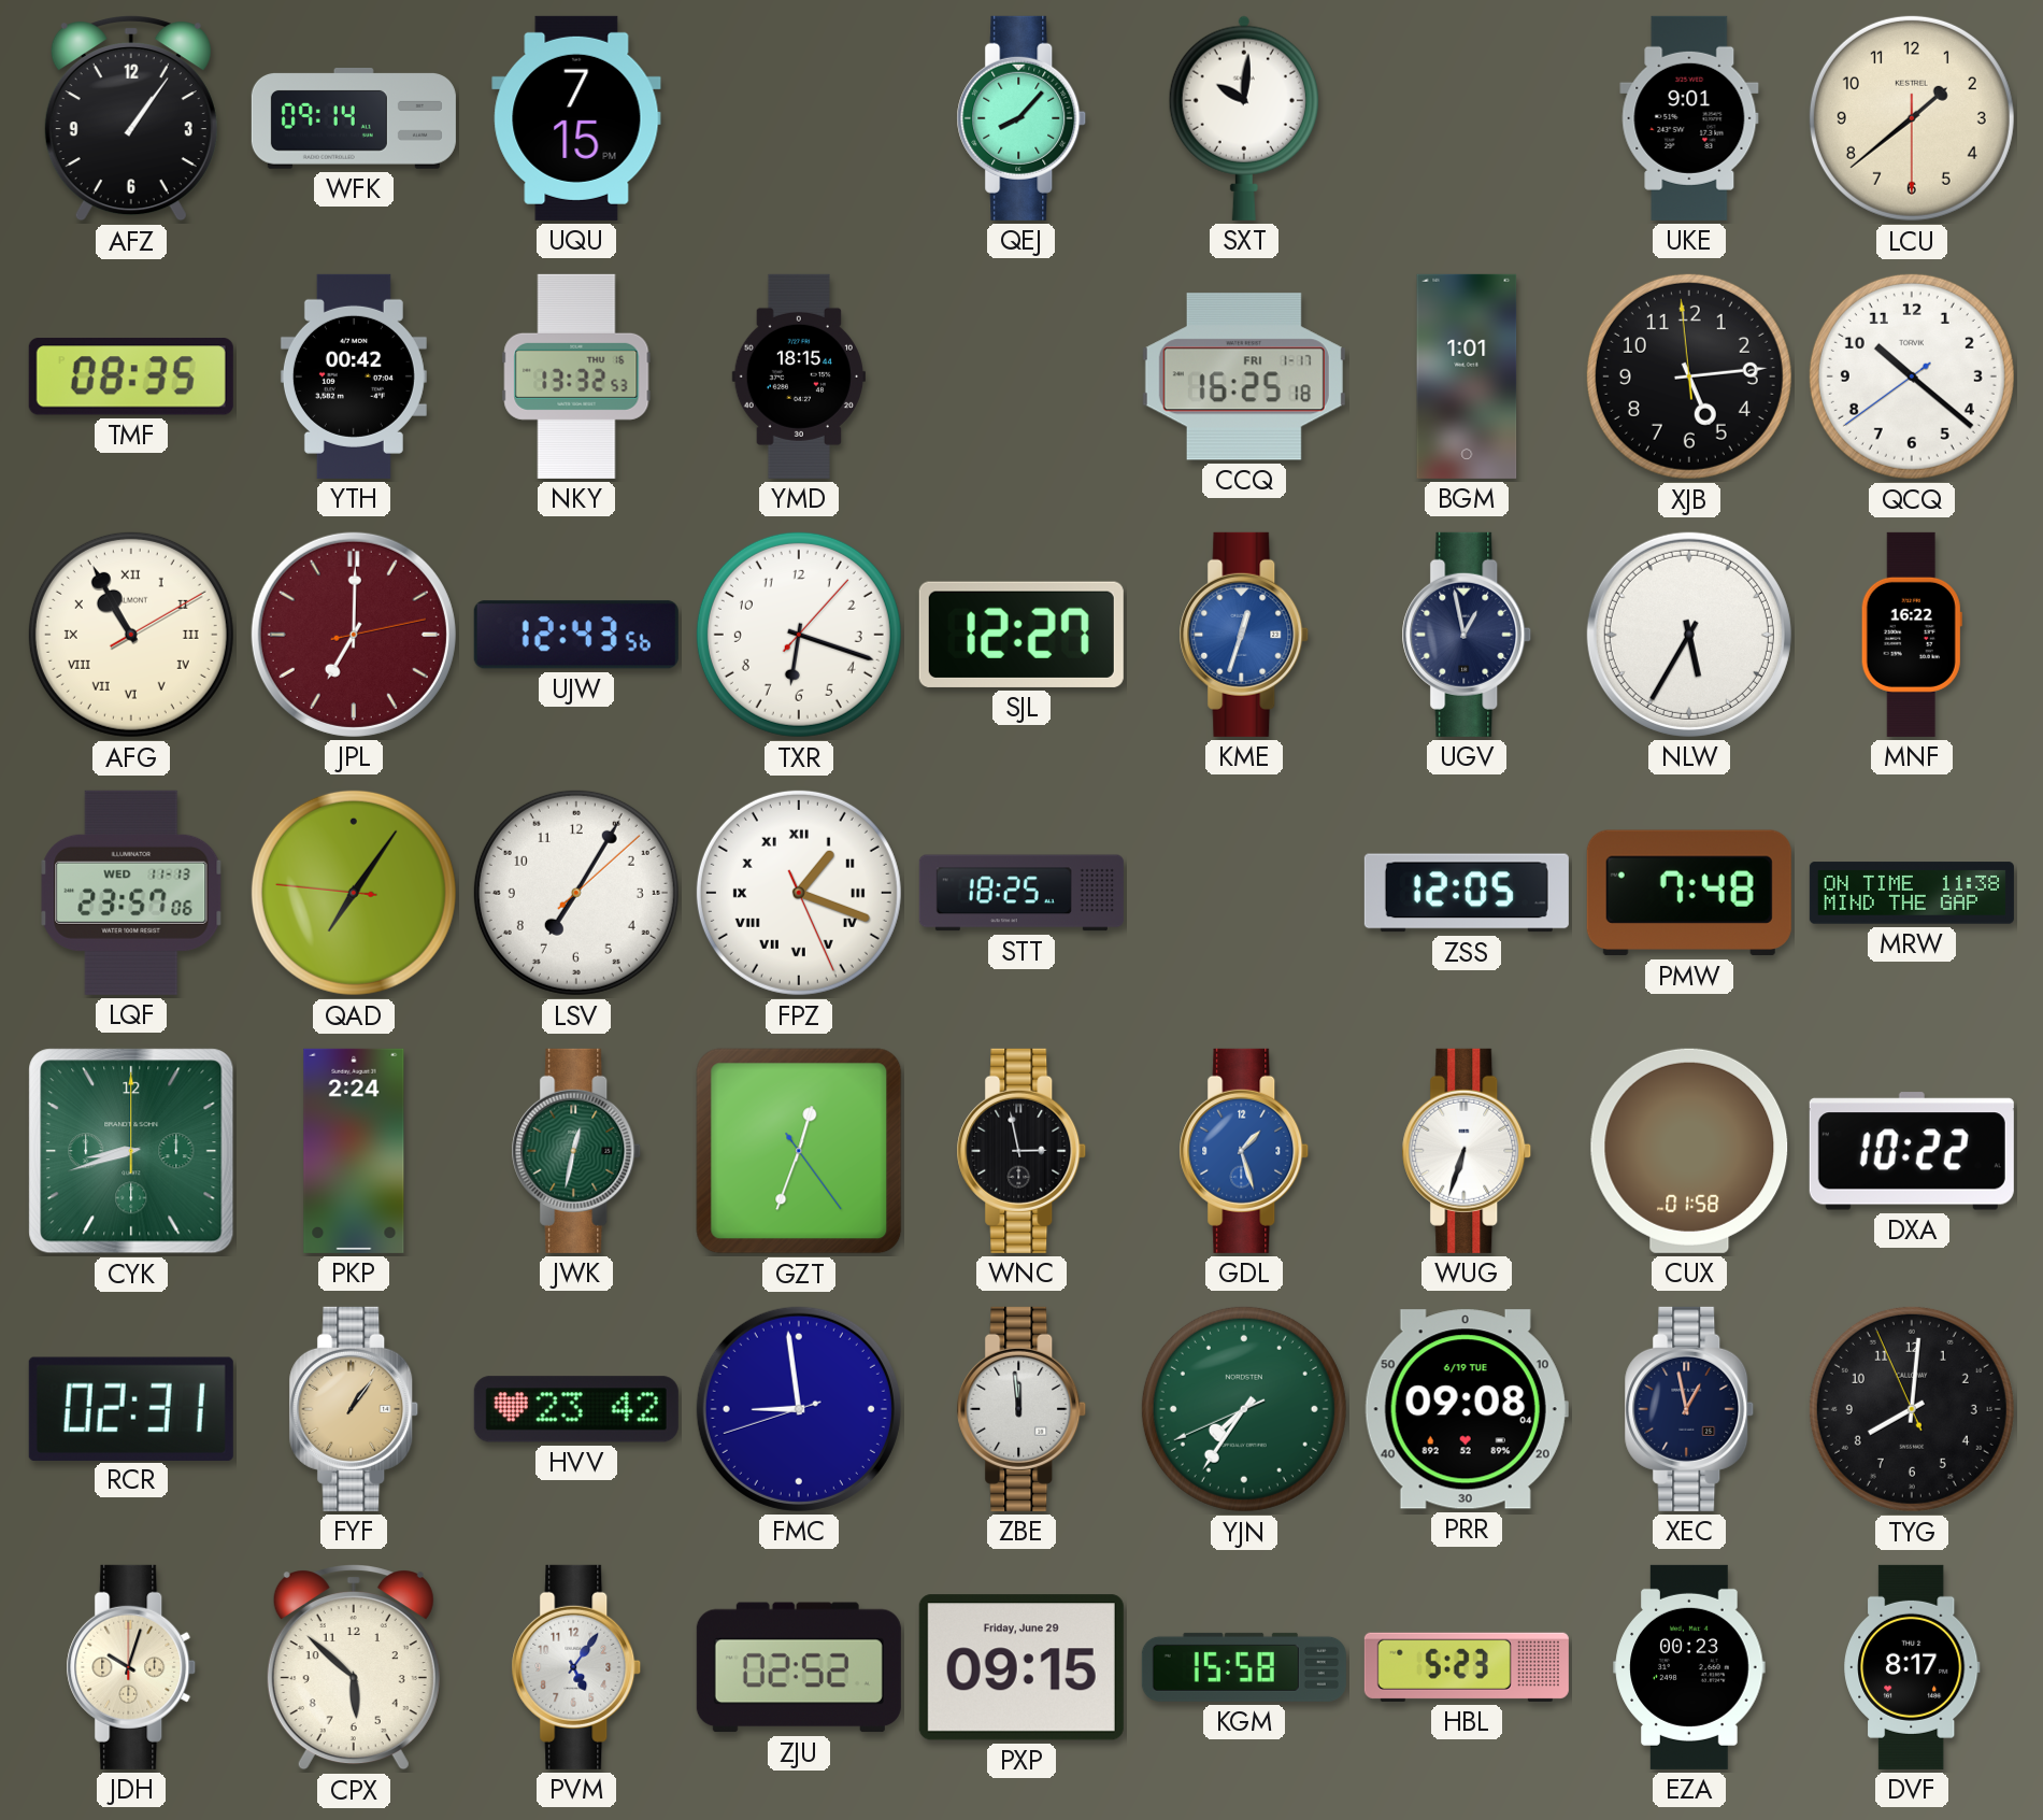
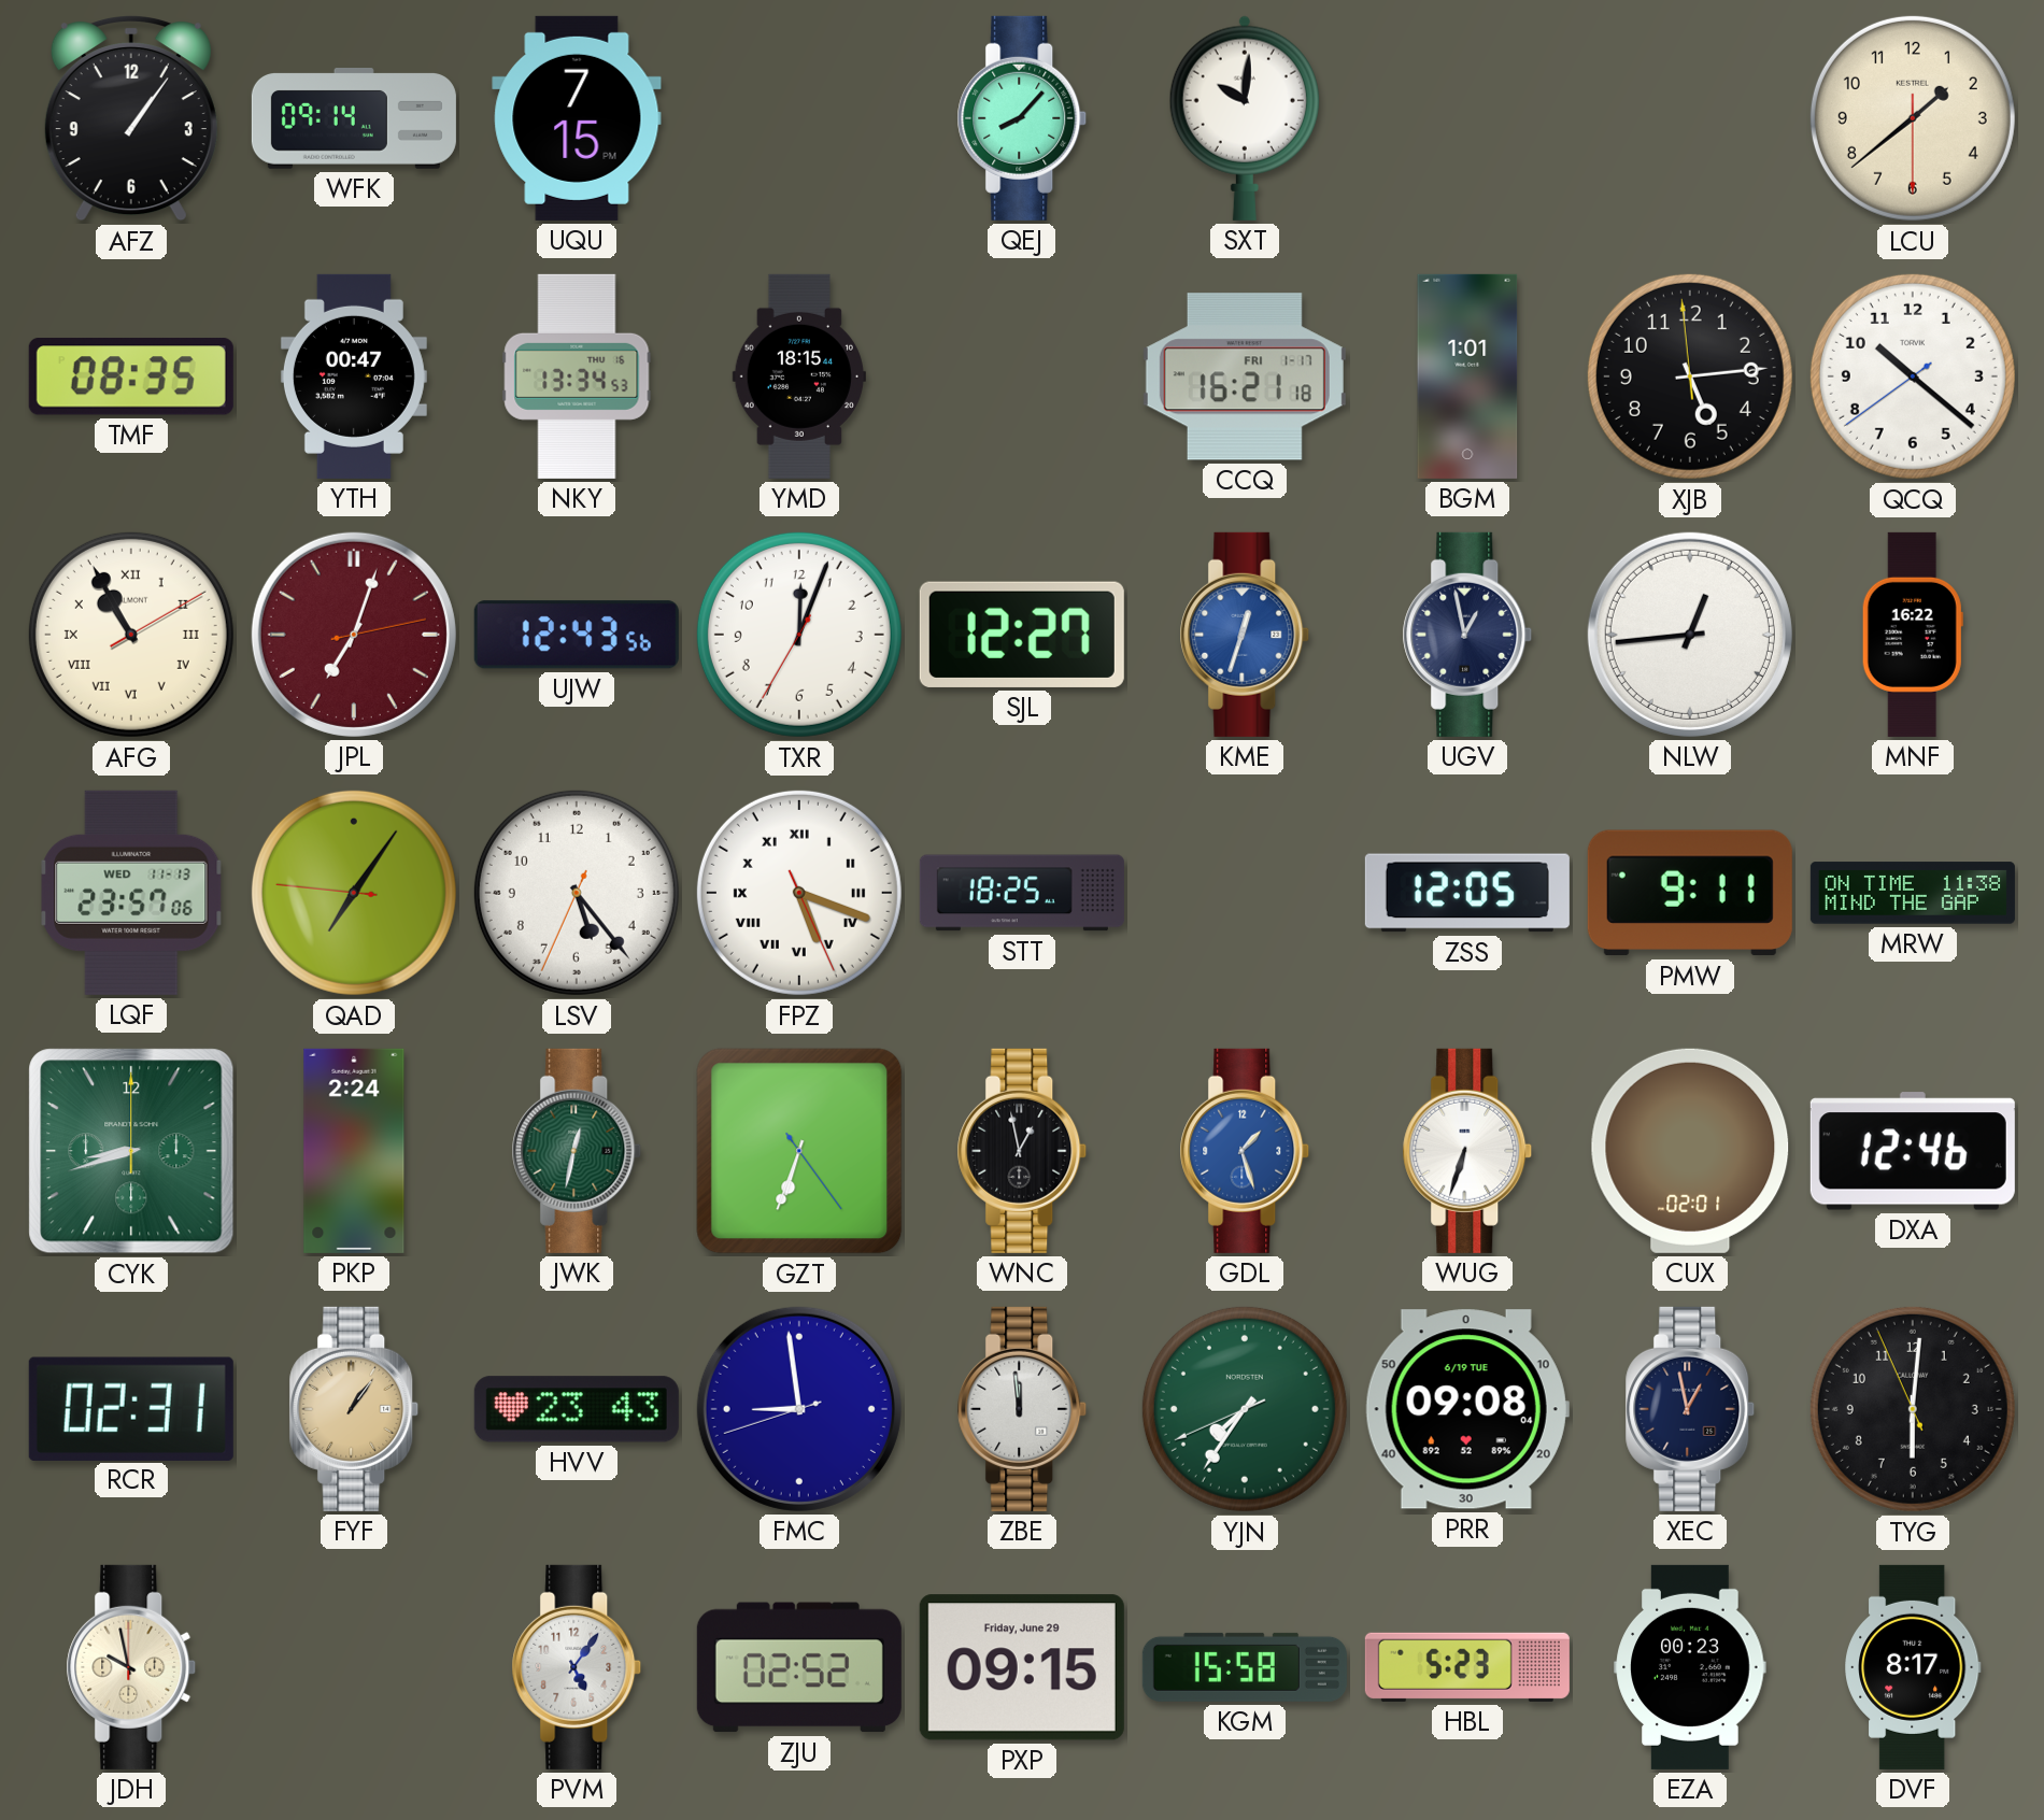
UKE: 9:01 -> none (1689, 118)
YTH: 00:42 -> 00:47 (354, 376)
NKY: 13:32 -> 13:34 (577, 376)
CCQ: 16:25 -> 16:21 (1245, 376)
JPL: 7:00 -> 7:03 (354, 635)
TXR: 6:18 -> 12:03 (799, 635)
NLW: 5:35 -> 12:44 (1690, 635)
LSV: 7:05 -> 5:23 (577, 893)
FPZ: 1:18 -> 5:18 (799, 893)
PMW: 7:48 -> 9:11 (1690, 893)
GZT: 12:33 -> 6:33 (799, 1151)
WNC: 2:58 -> 12:58 (1022, 1151)
CUX: 01:58 -> 02:01 (1690, 1151)
DXA: 10:22 -> 12:46 (1913, 1151)
HVV: 23:42 -> 23:43 (577, 1409)
TYG: 8:00 -> 6:00 (1913, 1409)
JDH: 10:03 -> 9:58 (131, 1667)
CPX: 5:52 -> none (354, 1668)
